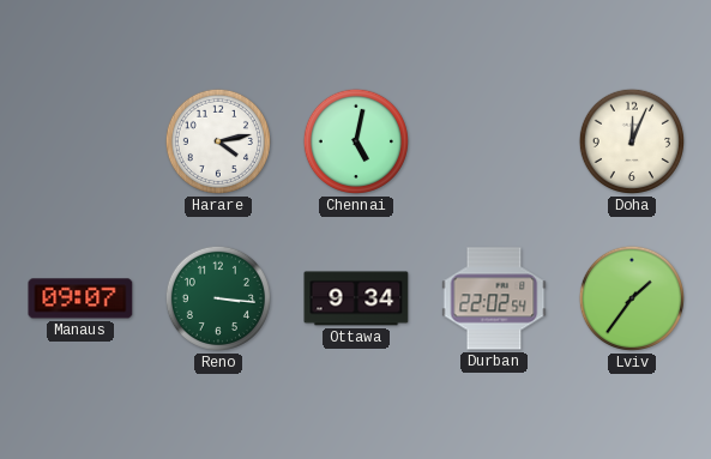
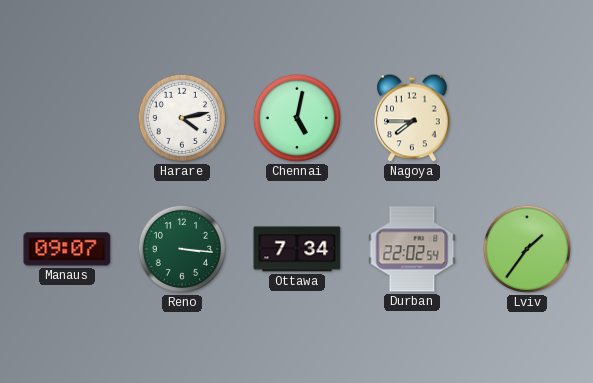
Nagoya: none -> 7:45 (412, 118)
Doha: 12:04 -> none (631, 141)
Ottawa: 9:34 -> 7:34 (297, 249)
